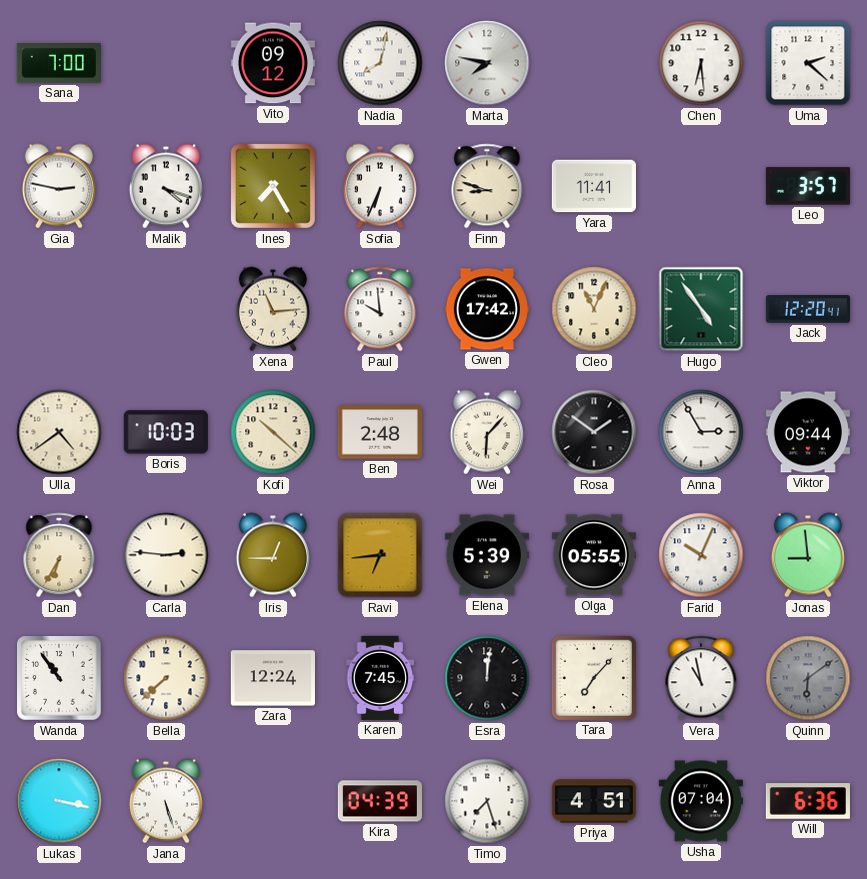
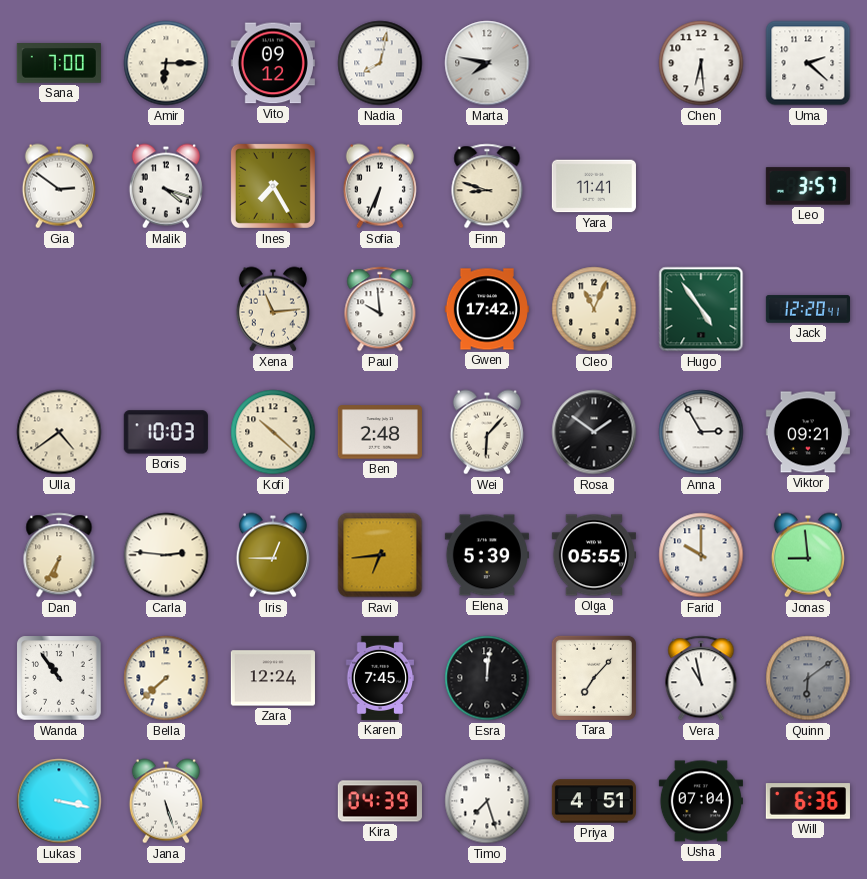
Amir: none -> 6:15 (166, 63)
Gia: 2:47 -> 2:51 (59, 186)
Viktor: 09:44 -> 09:21 (808, 432)
Farid: 10:04 -> 10:00 (701, 555)
